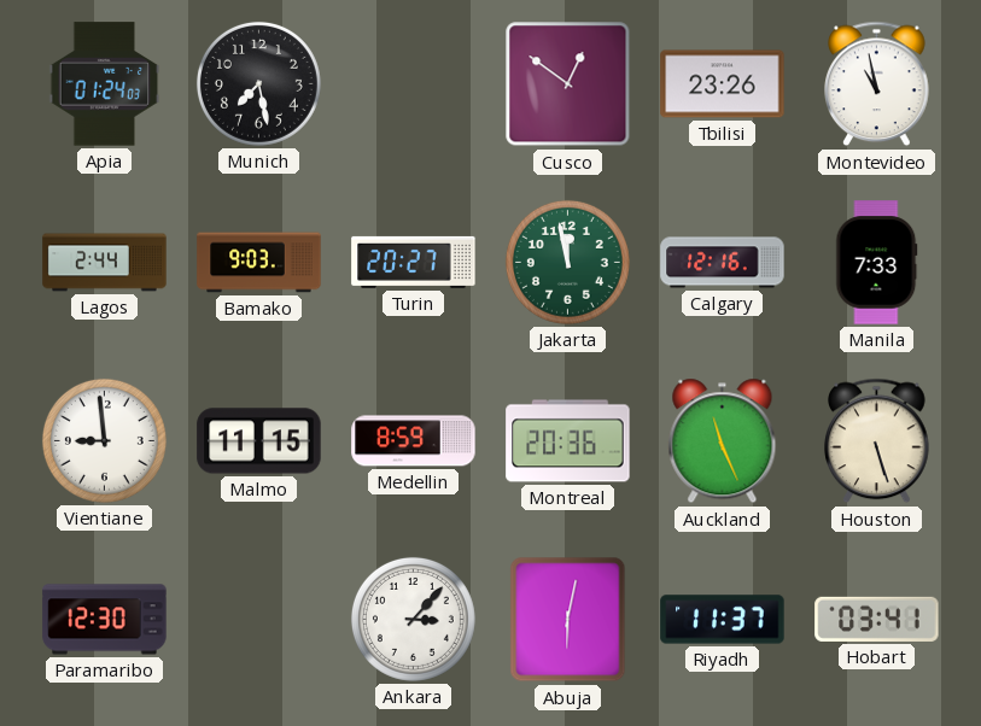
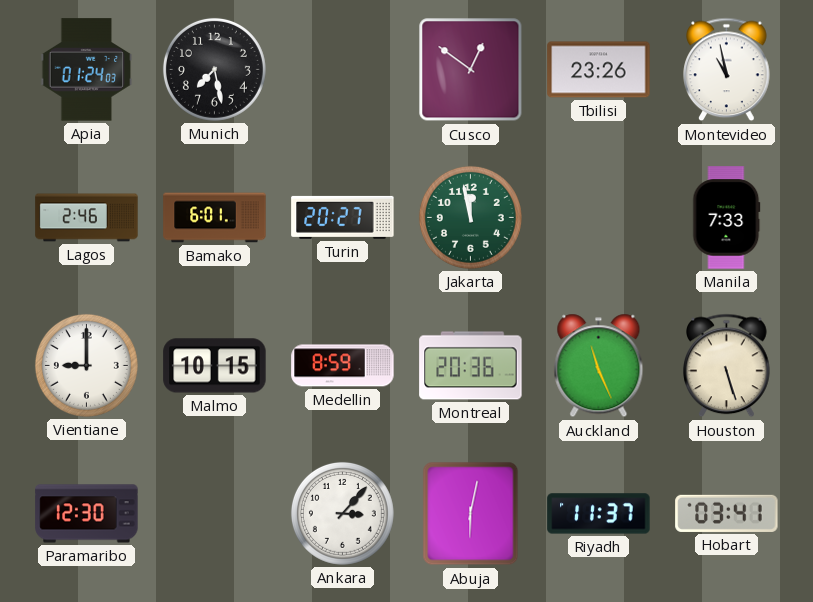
Lagos: 2:44 -> 2:46 (87, 218)
Bamako: 9:03 -> 6:01 (215, 218)
Calgary: 12:16 -> none (723, 263)
Vientiane: 8:59 -> 9:00 (86, 365)
Malmo: 11:15 -> 10:15 (215, 366)
